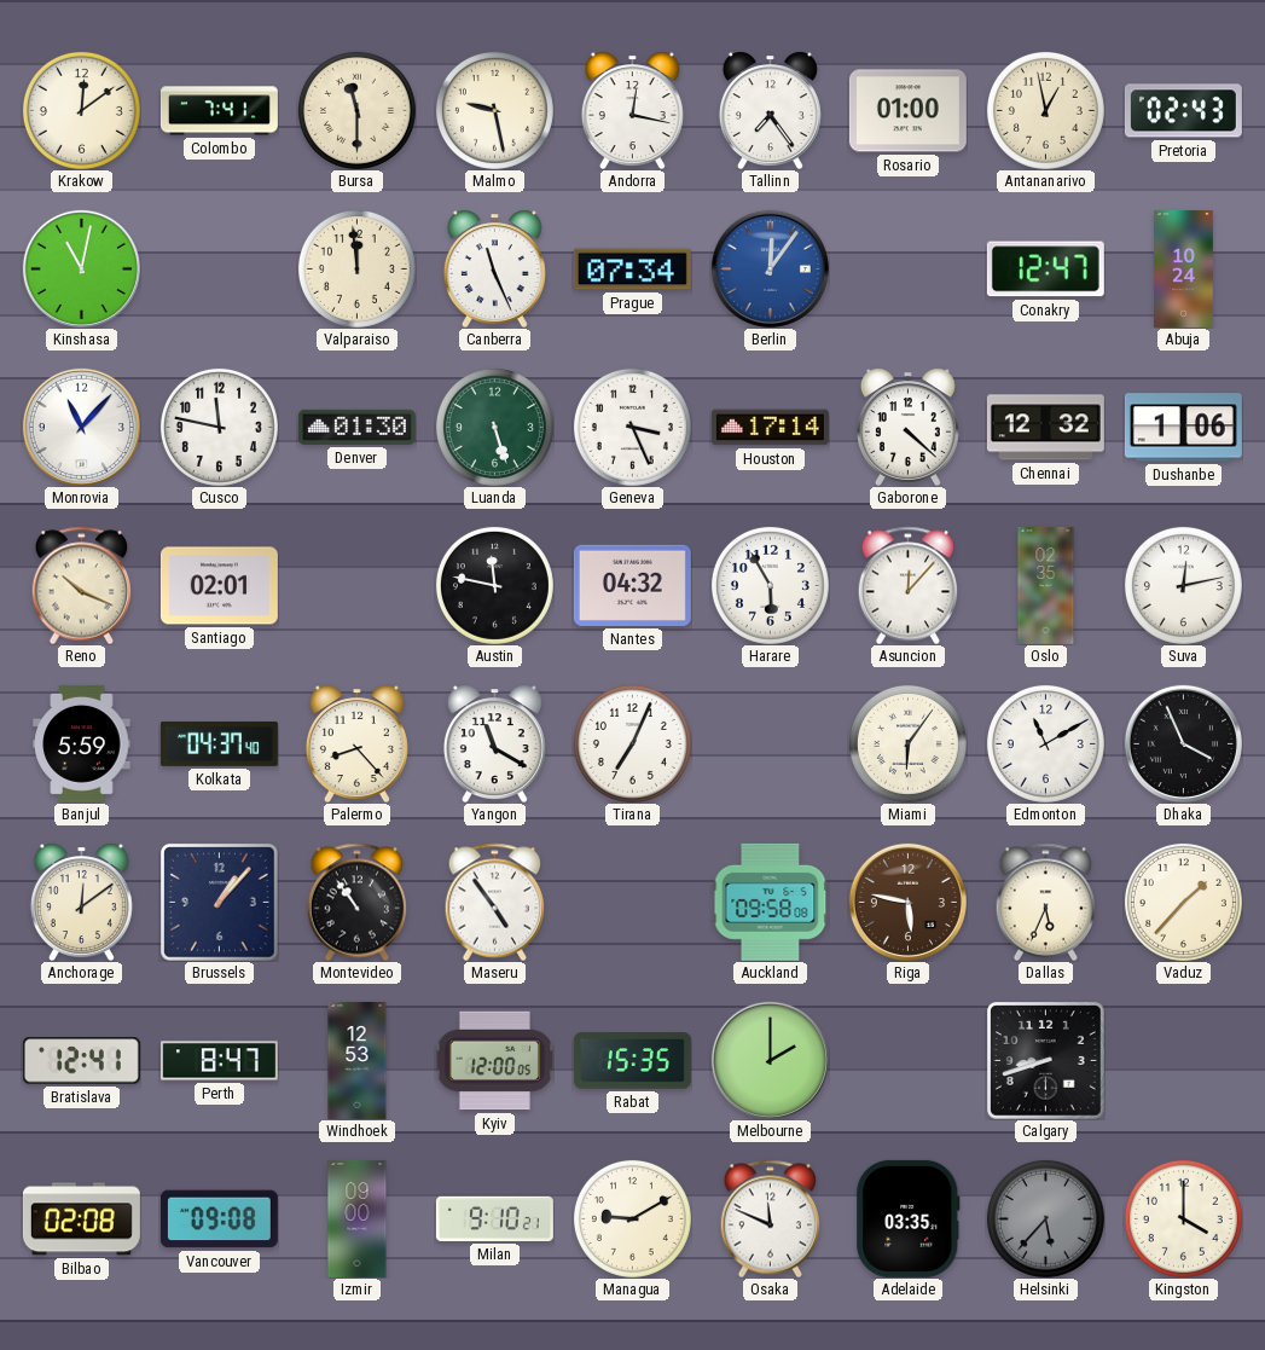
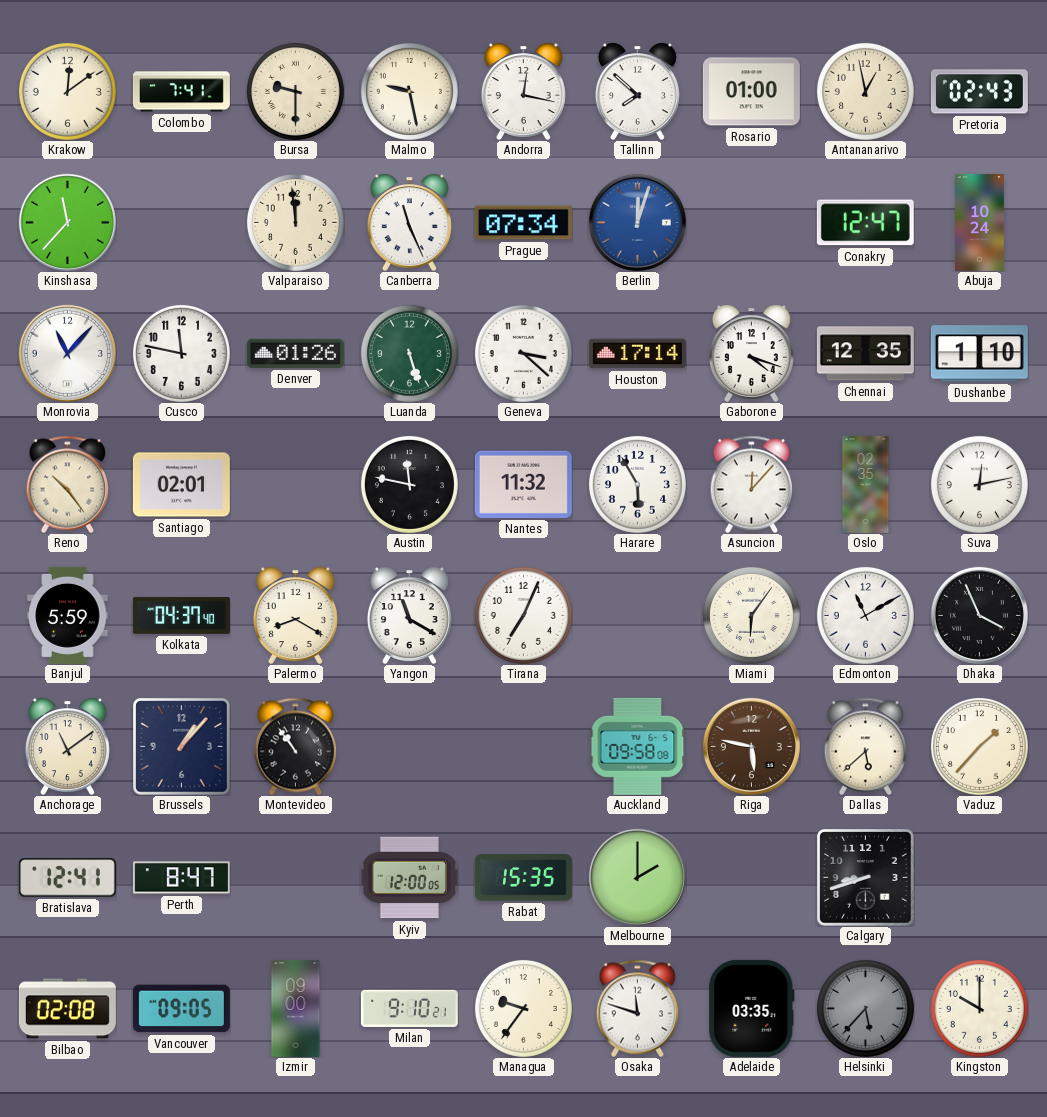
Bursa: 11:30 -> 9:30 (295, 91)
Tallinn: 7:24 -> 7:52 (637, 91)
Kinshasa: 11:02 -> 11:37 (67, 222)
Berlin: 12:06 -> 12:03 (637, 222)
Denver: 01:30 -> 01:26 (295, 353)
Geneva: 3:26 -> 3:22 (523, 353)
Gaborone: 4:22 -> 4:18 (751, 353)
Chennai: 12:32 -> 12:35 (865, 354)
Dushanbe: 1:06 -> 1:10 (979, 354)
Reno: 10:19 -> 10:24 (68, 484)
Nantes: 04:32 -> 11:32 (523, 484)
Palermo: 8:23 -> 8:20 (295, 615)
Anchorage: 12:09 -> 11:09 (67, 746)
Maseru: 4:54 -> none (495, 902)
Dallas: 5:34 -> 5:38 (866, 746)
Windhoek: 12:53 -> none (358, 1060)
Vancouver: 09:08 -> 09:05 (181, 1009)
Managua: 9:10 -> 9:36 (523, 1008)
Osaka: 11:49 -> 11:48 (638, 1008)
Kingston: 4:00 -> 10:00 (979, 1008)
